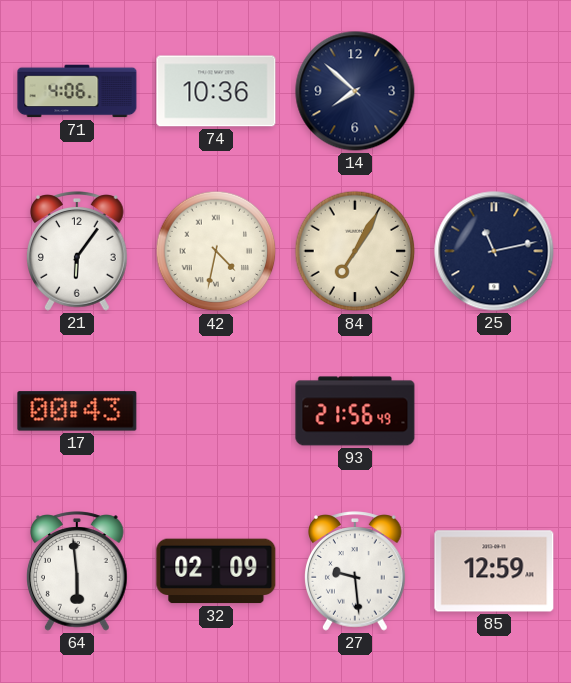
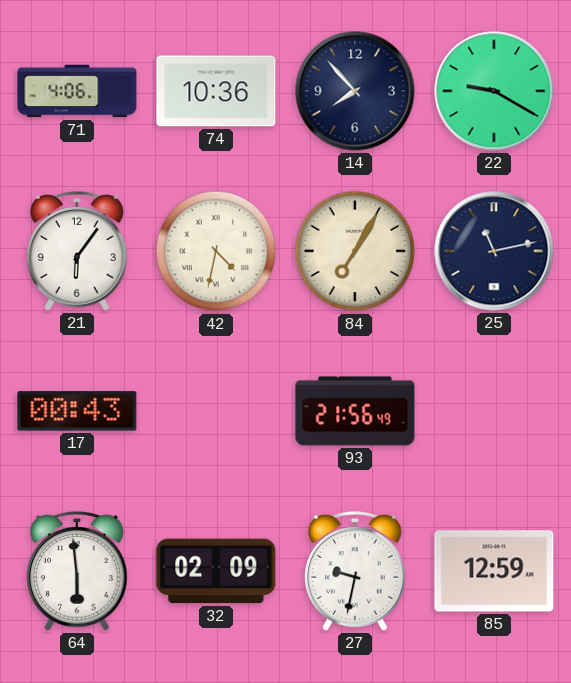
14: 7:52 -> 7:53 (355, 91)
22: none -> 9:20 (494, 91)
27: 9:29 -> 9:32 (356, 571)
